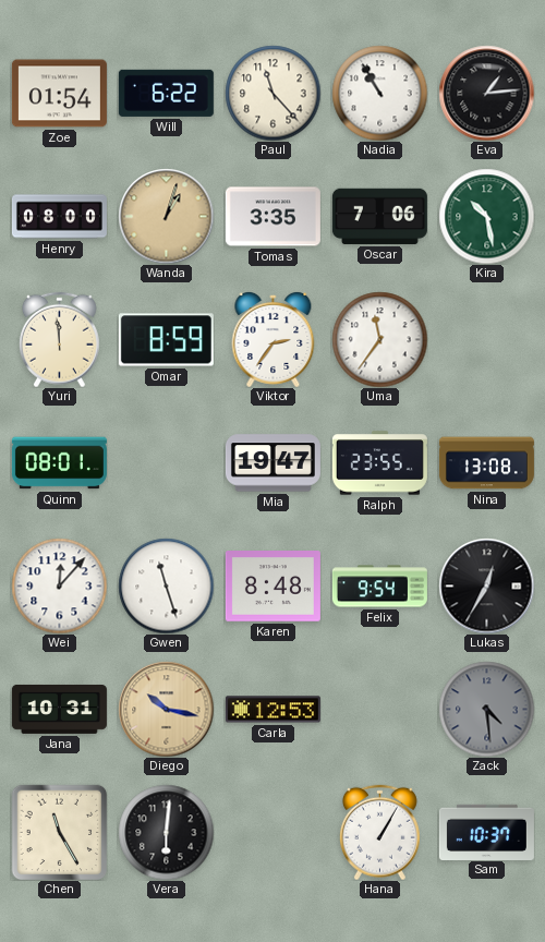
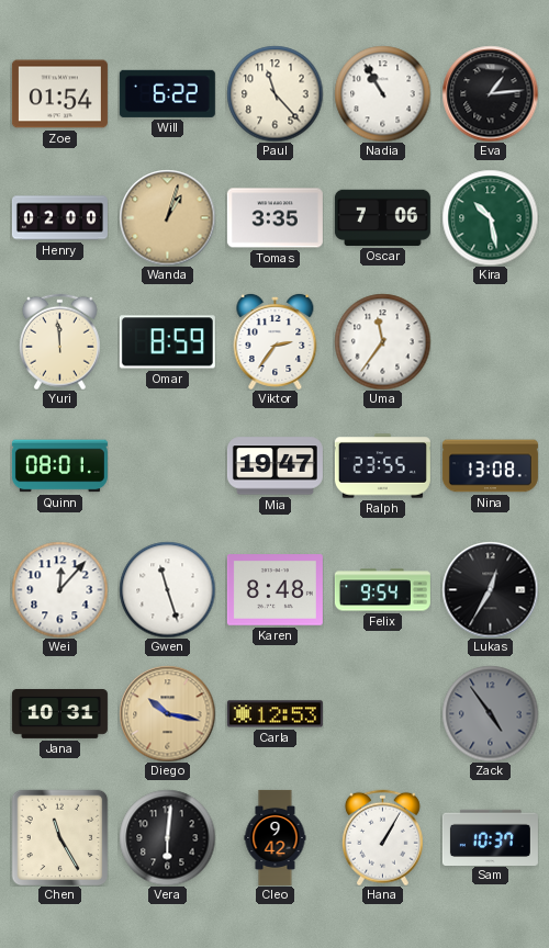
Henry: 08:00 -> 02:00 (59, 218)
Zack: 4:29 -> 4:54 (490, 713)
Cleo: none -> 9:42 (276, 837)
